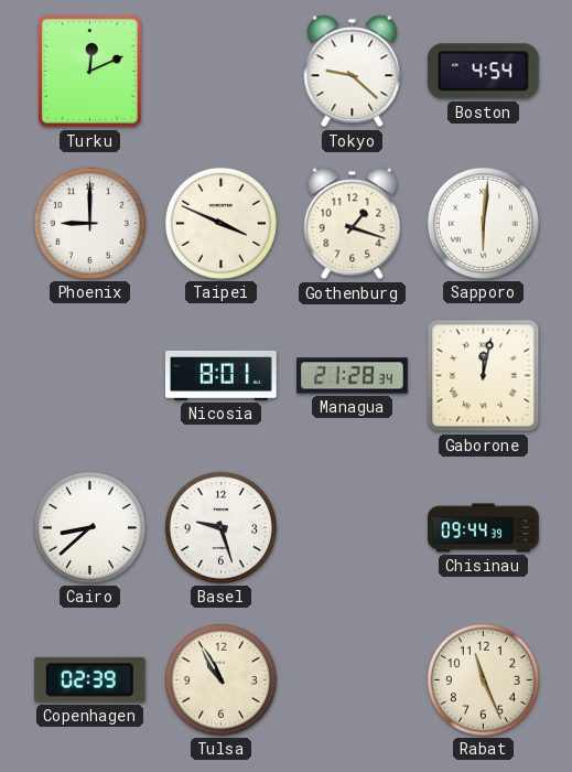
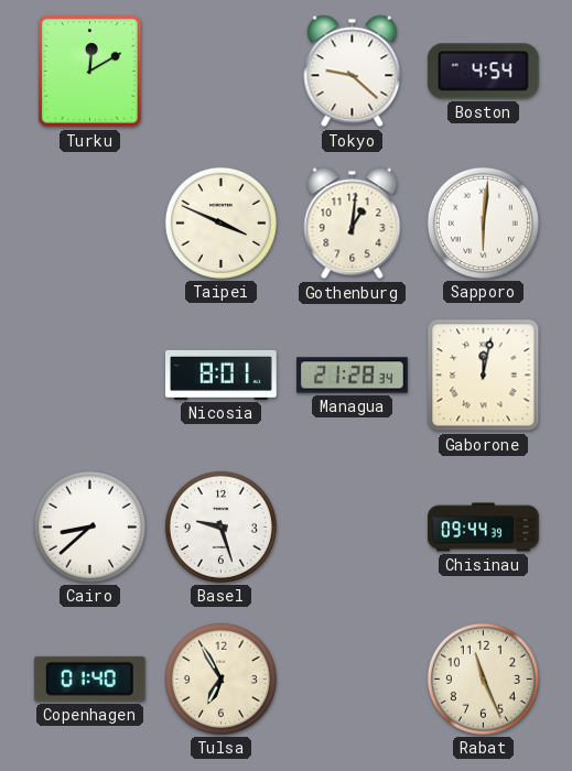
Turku: 12:11 -> 12:10 (90, 72)
Phoenix: 9:00 -> none (89, 223)
Gothenburg: 1:18 -> 1:01 (353, 224)
Copenhagen: 02:39 -> 01:40 (89, 678)
Tulsa: 10:55 -> 6:55 (220, 678)
